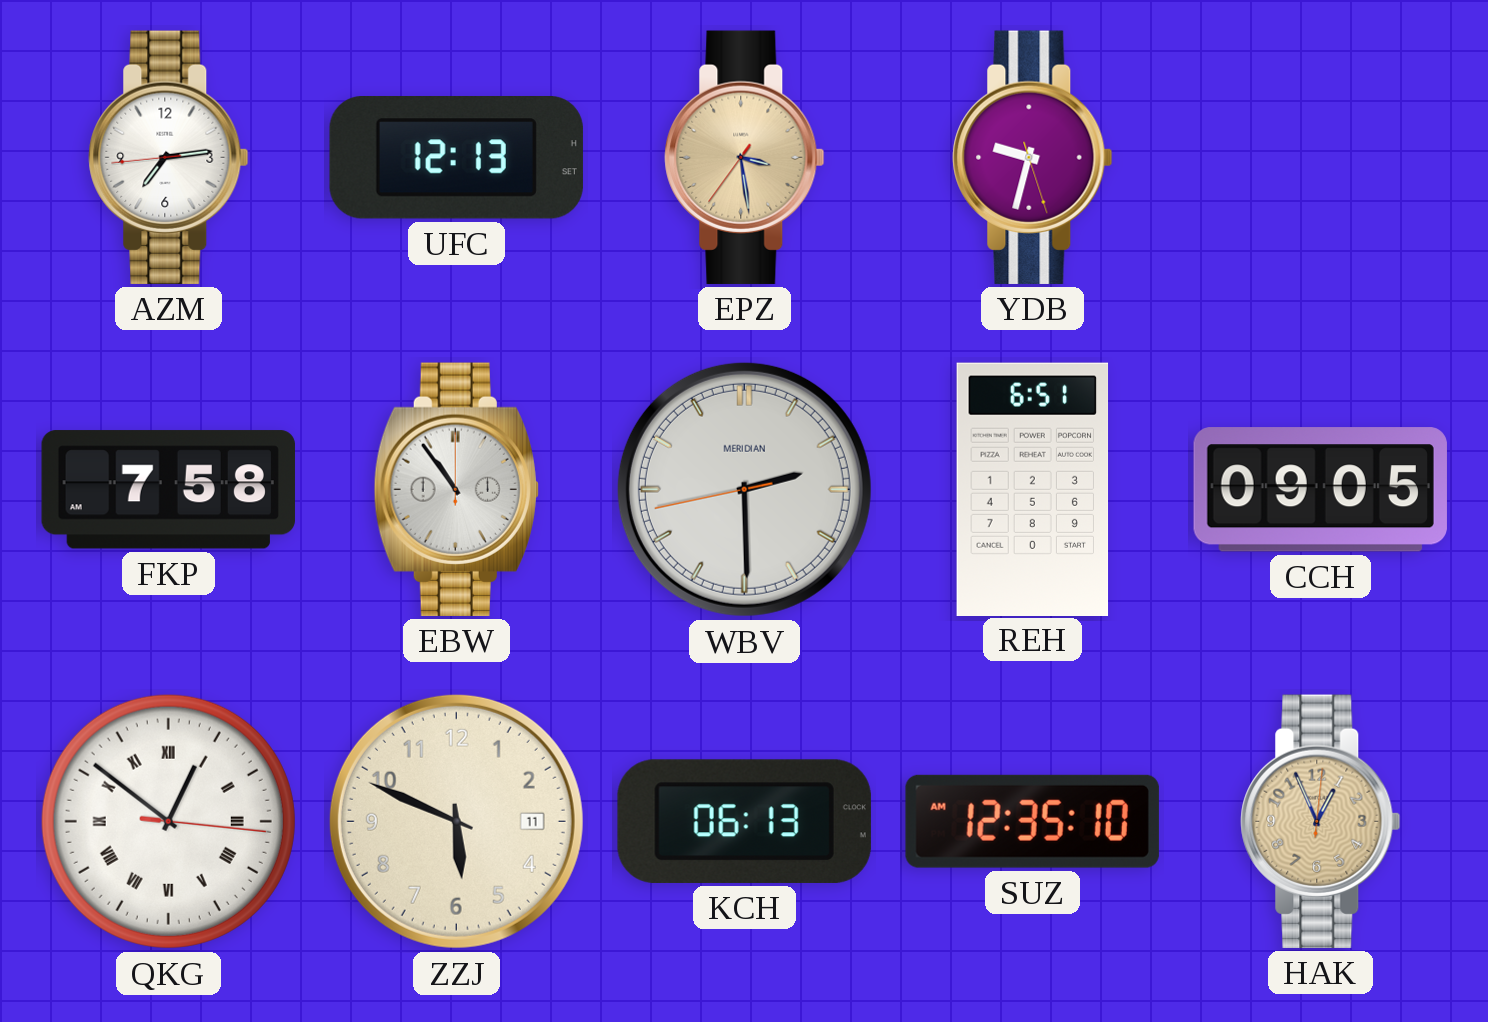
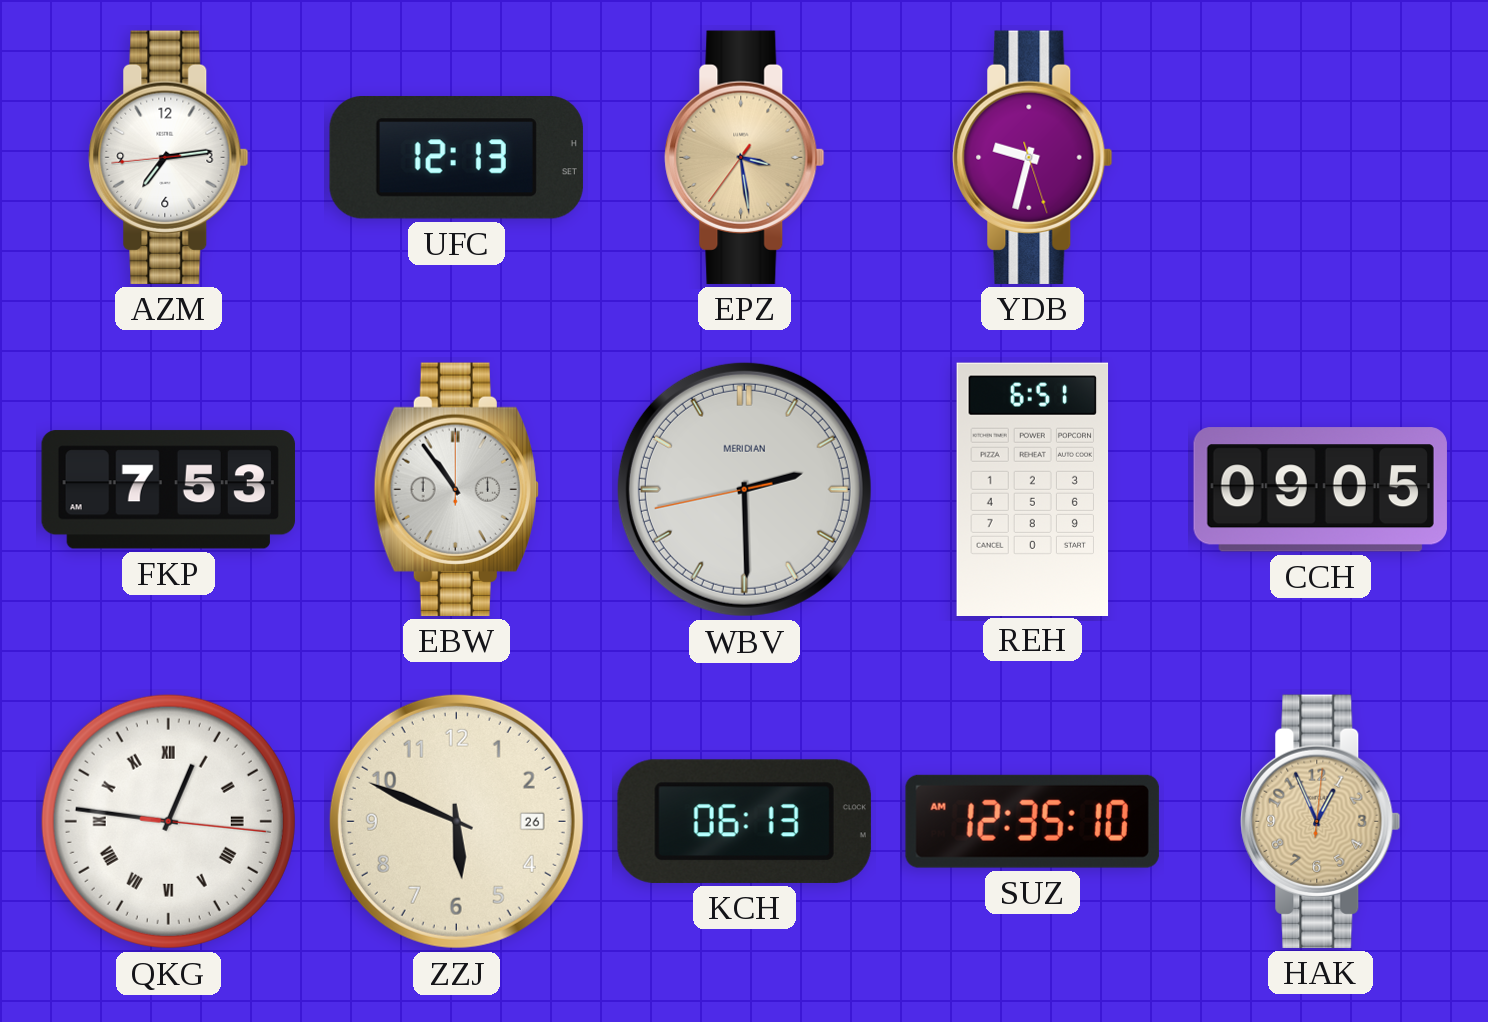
FKP: 7:58 -> 7:53 (168, 490)
QKG: 12:51 -> 12:46 (168, 821)
ZZJ date: 11 -> 26 (456, 821)
